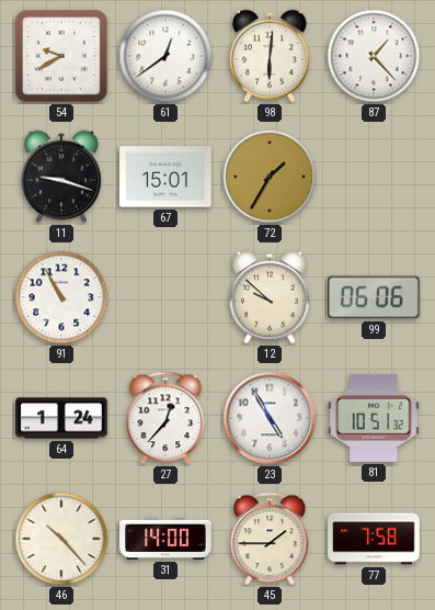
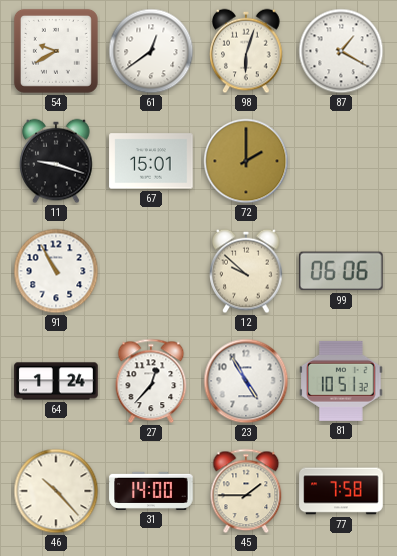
98: 6:01 -> 6:03 (246, 51)
87: 1:23 -> 1:20 (341, 51)
72: 1:35 -> 2:00 (246, 161)
